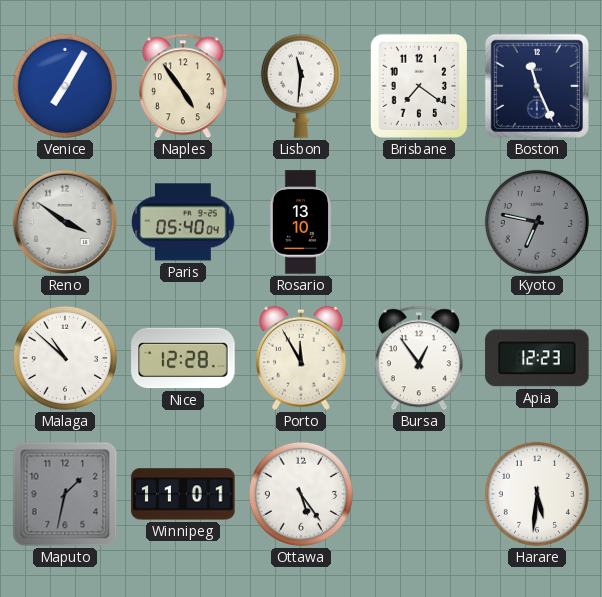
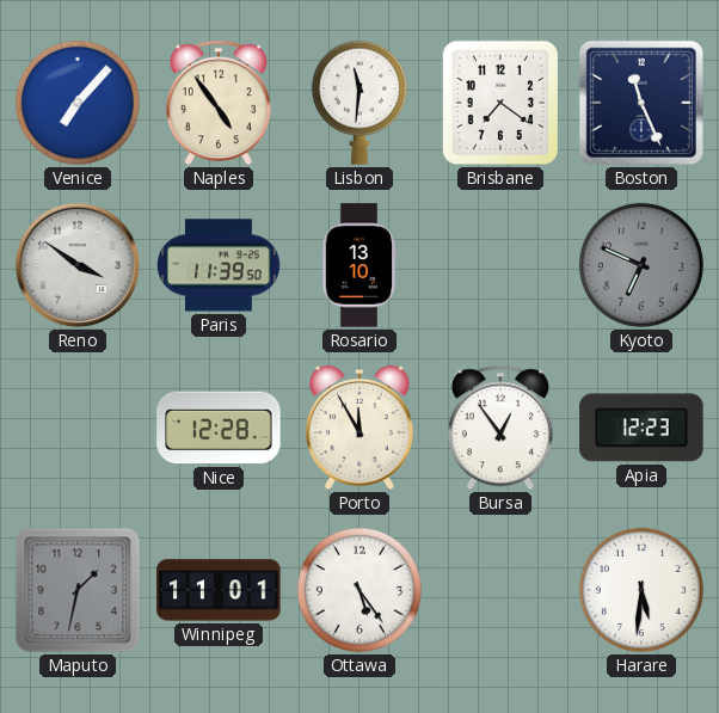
Venice: 7:05 -> 7:07 (78, 103)
Paris: 05:40 -> 11:39 (219, 265)
Kyoto: 6:47 -> 6:49 (641, 265)
Malaga: 10:52 -> none (65, 358)
